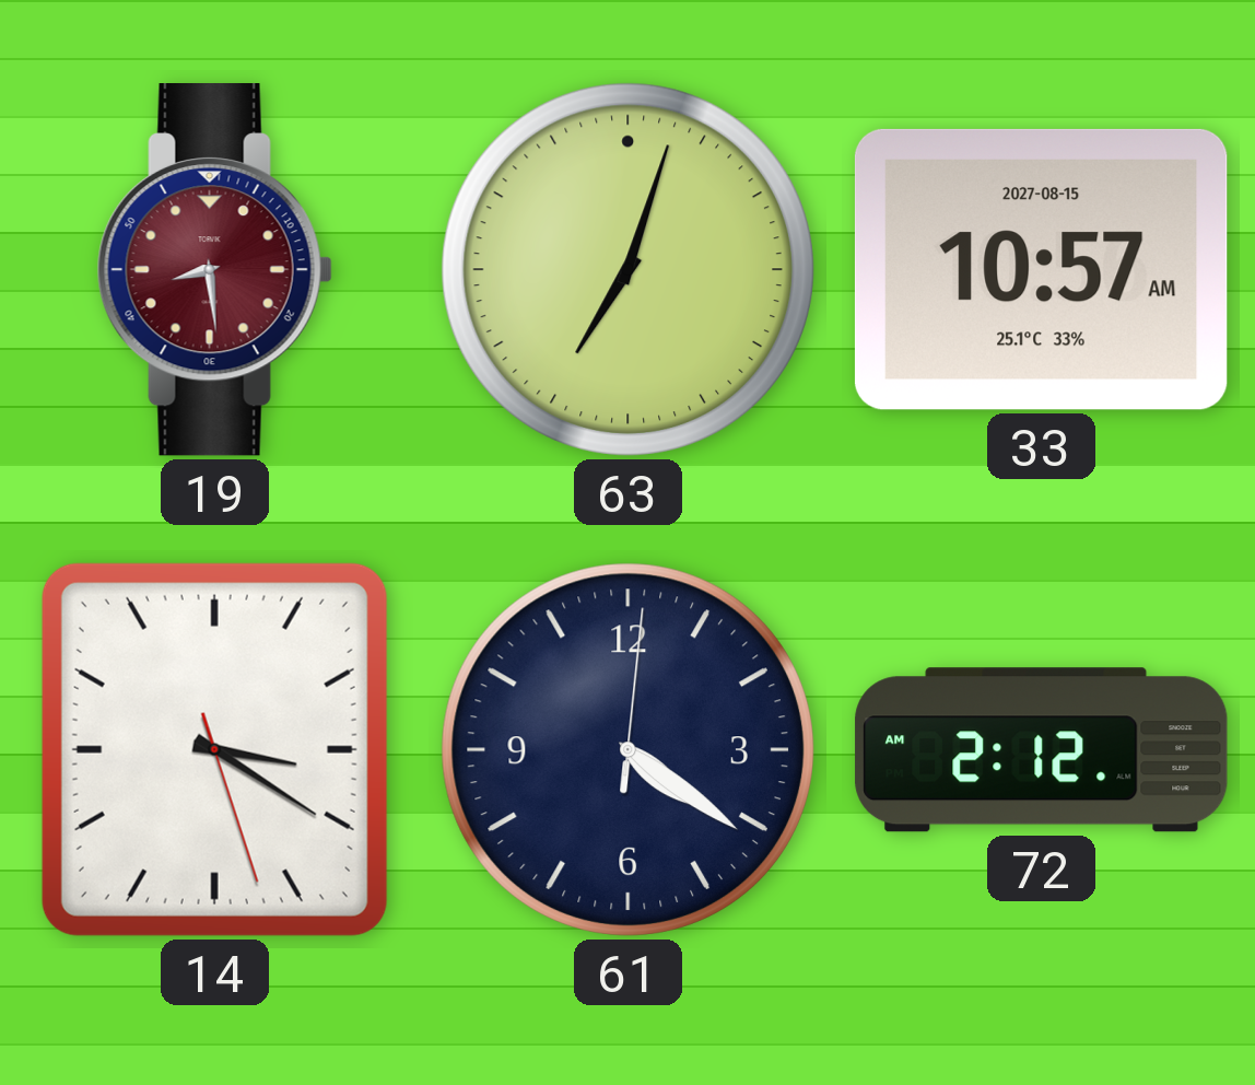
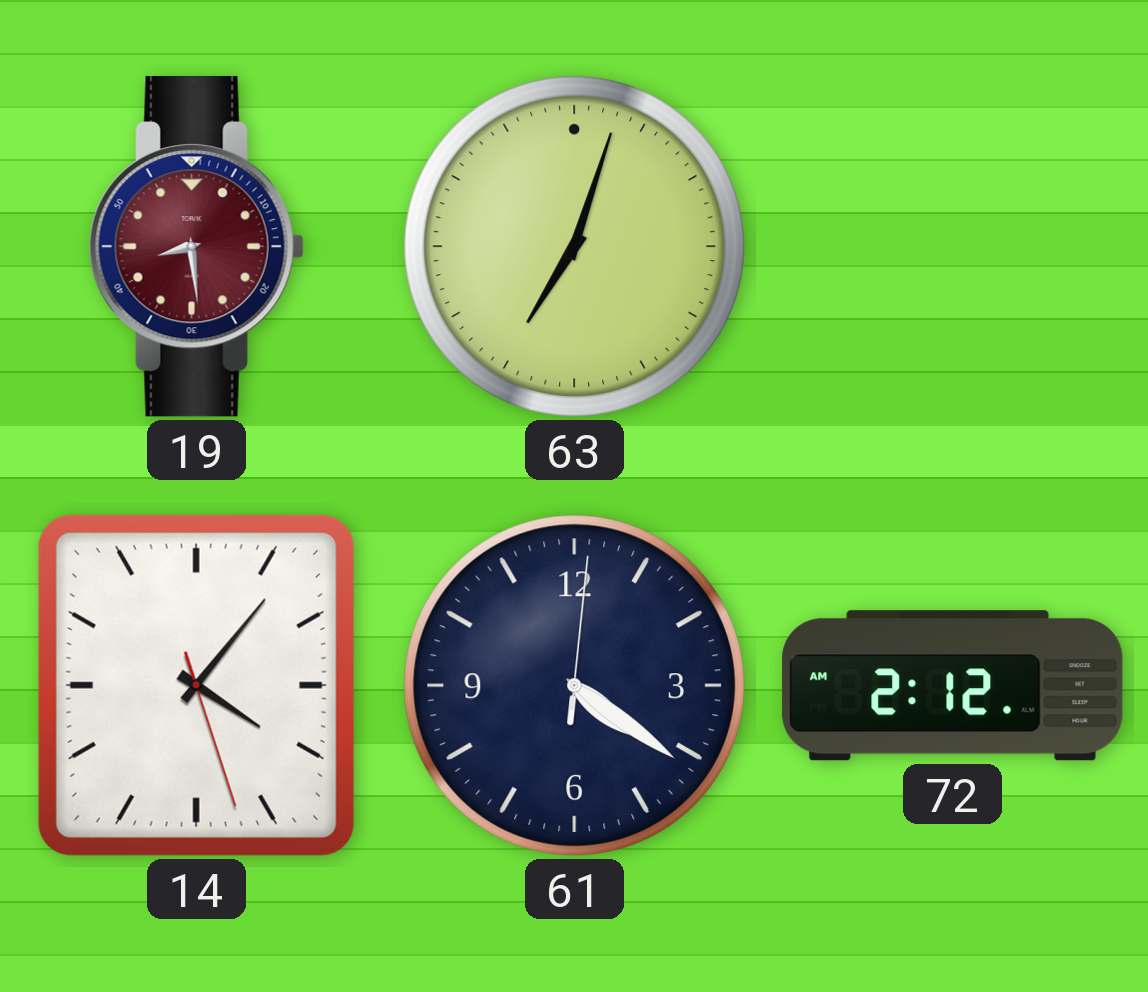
33: 10:57 -> none (1041, 269)
14: 3:20 -> 4:06 (196, 685)
